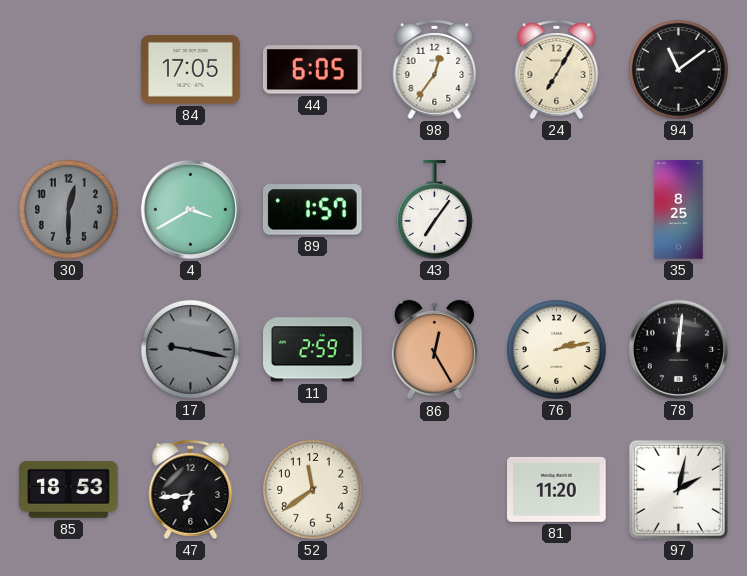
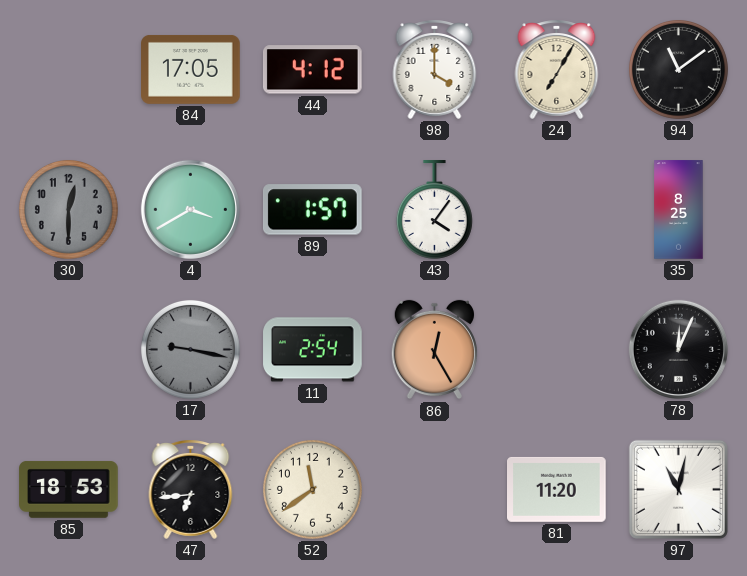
44: 6:05 -> 4:12 (312, 70)
98: 12:36 -> 4:00 (435, 69)
43: 7:06 -> 4:06 (434, 210)
11: 2:59 -> 2:54 (313, 350)
76: 2:13 -> none (556, 349)
78: 12:01 -> 12:04 (678, 349)
97: 2:02 -> 11:02 (678, 489)
